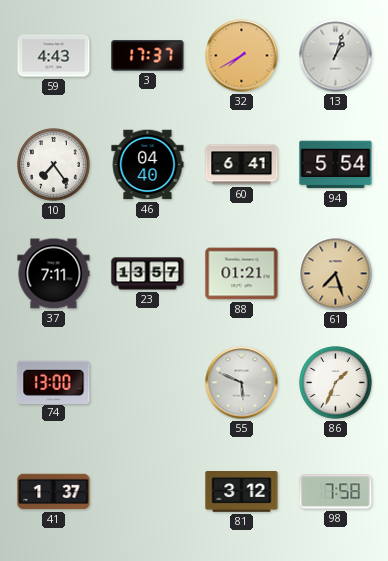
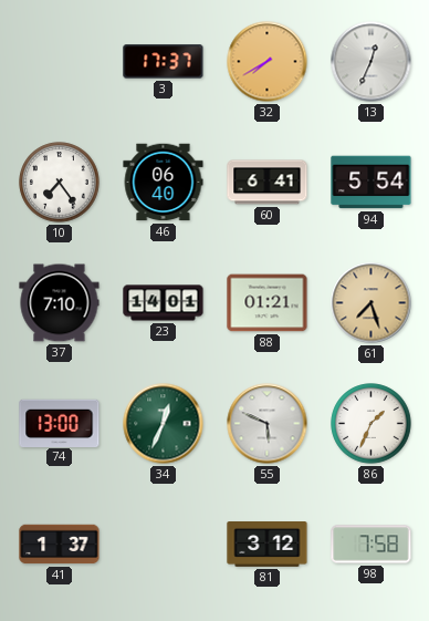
59: 4:43 -> none (54, 56)
13: 1:03 -> 12:34 (372, 62)
46: 04:40 -> 06:40 (164, 183)
37: 7:11 -> 7:10 (60, 303)
23: 13:57 -> 14:01 (164, 303)
34: none -> 12:34 (164, 424)
